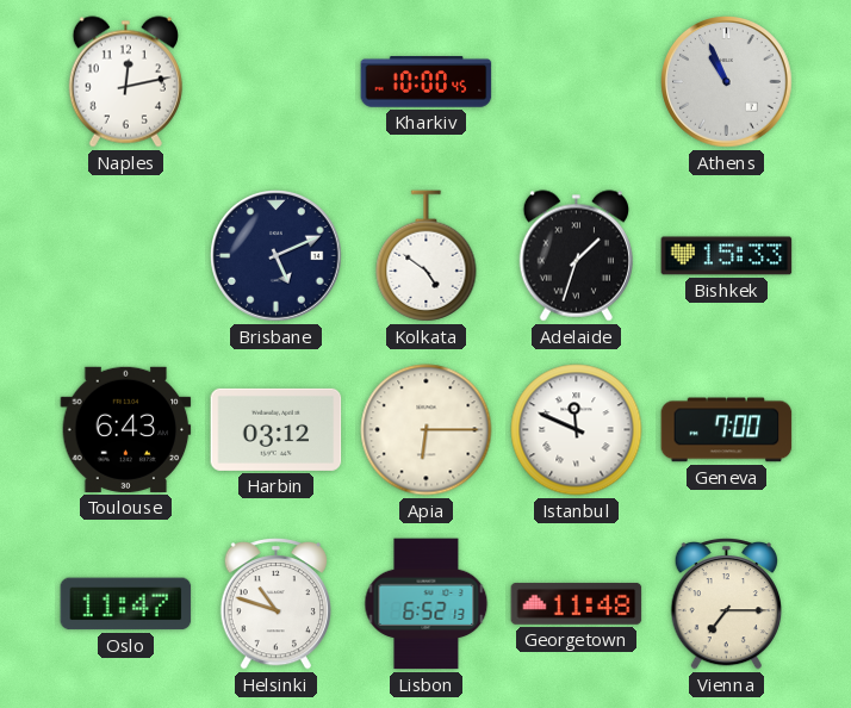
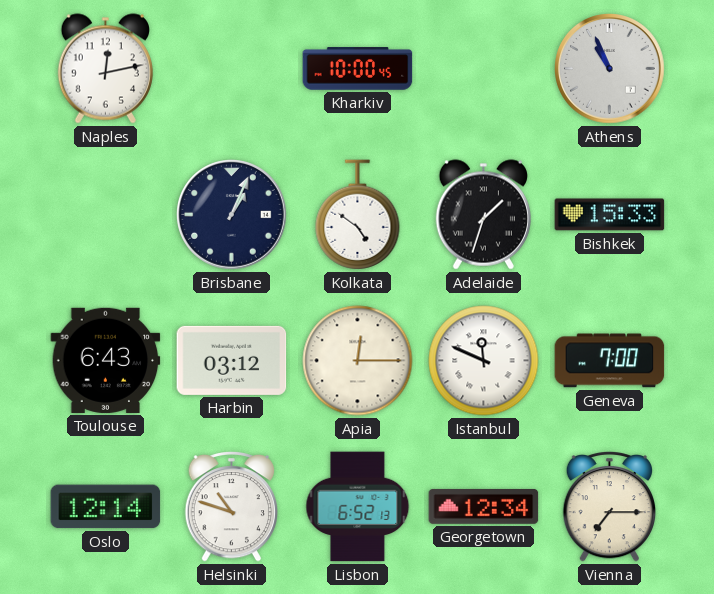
Brisbane: 5:11 -> 1:04 (232, 215)
Apia: 6:15 -> 12:15 (358, 361)
Oslo: 11:47 -> 12:14 (106, 507)
Georgetown: 11:48 -> 12:34 (484, 506)
